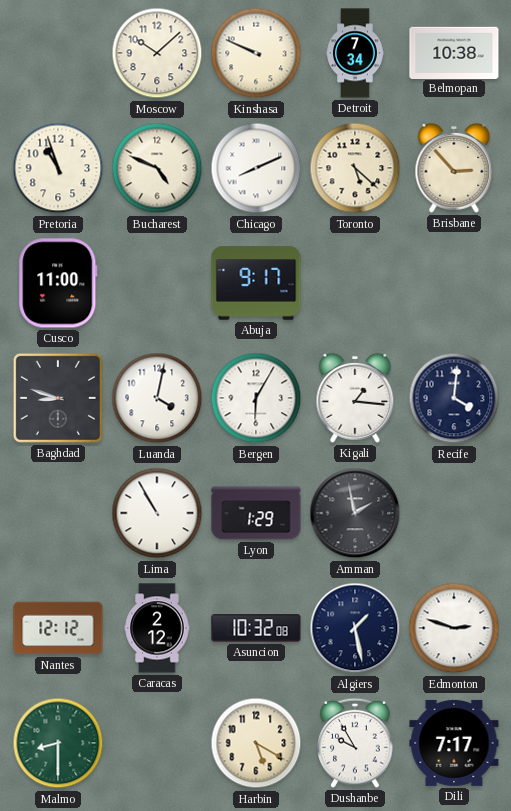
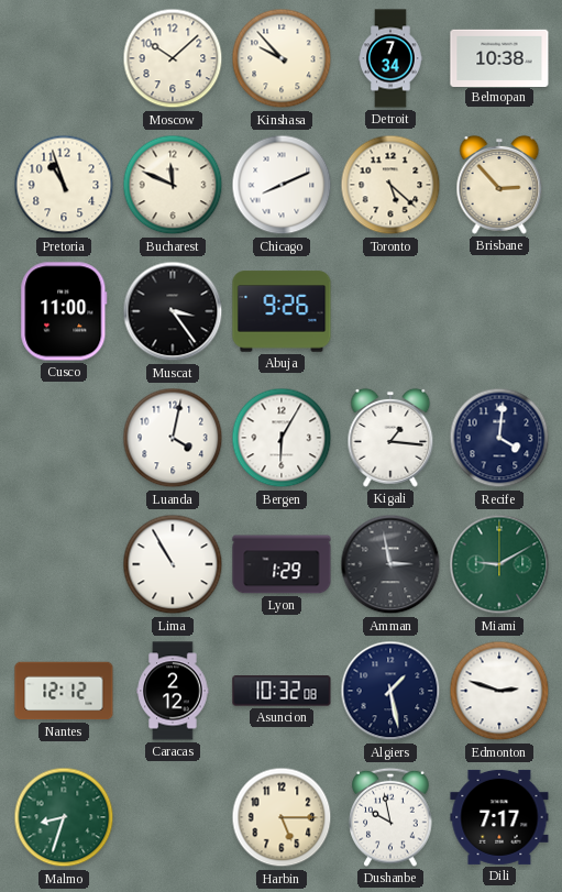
Kinshasa: 9:49 -> 9:53 (282, 58)
Bucharest: 4:49 -> 11:49 (173, 185)
Muscat: none -> 3:24 (173, 311)
Abuja: 9:17 -> 9:26 (282, 311)
Baghdad: 8:48 -> none (58, 398)
Amman: 1:58 -> 2:58 (390, 564)
Miami: none -> 9:10 (499, 564)
Malmo: 8:30 -> 8:33 (64, 817)
Harbin: 5:20 -> 5:15 (282, 817)
Dushanbe: 9:55 -> 9:58 (390, 817)
